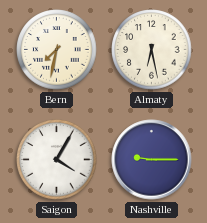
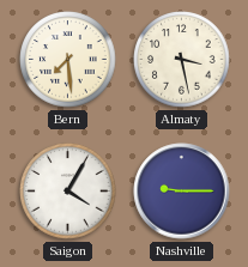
Bern: 7:32 -> 7:29 (68, 60)
Almaty: 6:28 -> 3:28 (182, 60)
